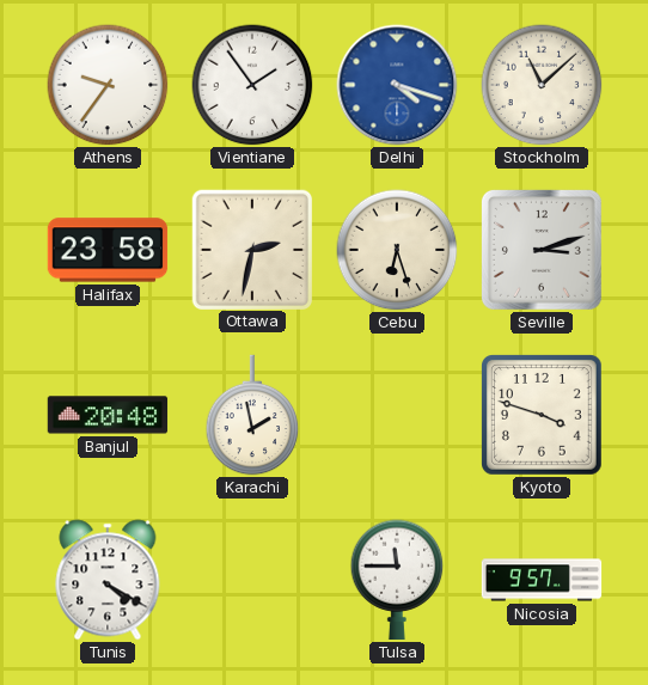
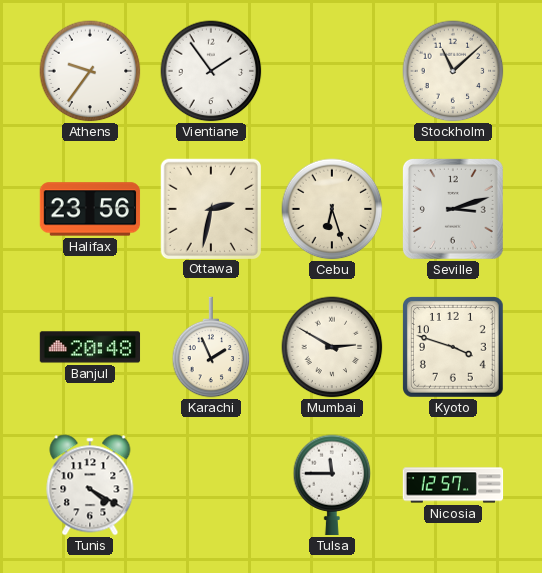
Delhi: 4:18 -> none (397, 85)
Halifax: 23:58 -> 23:56 (90, 209)
Karachi: 1:58 -> 1:56 (211, 347)
Mumbai: none -> 2:50 (332, 347)
Nicosia: 9:57 -> 12:57 (453, 485)
